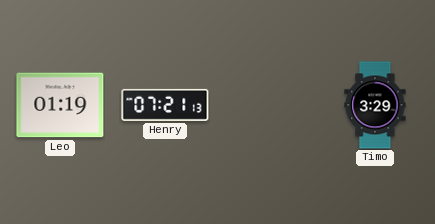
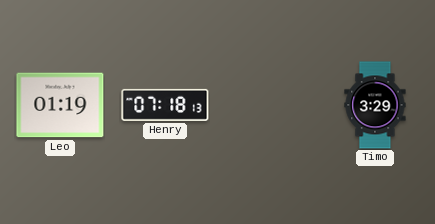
Henry: 07:21 -> 07:18 (165, 105)
